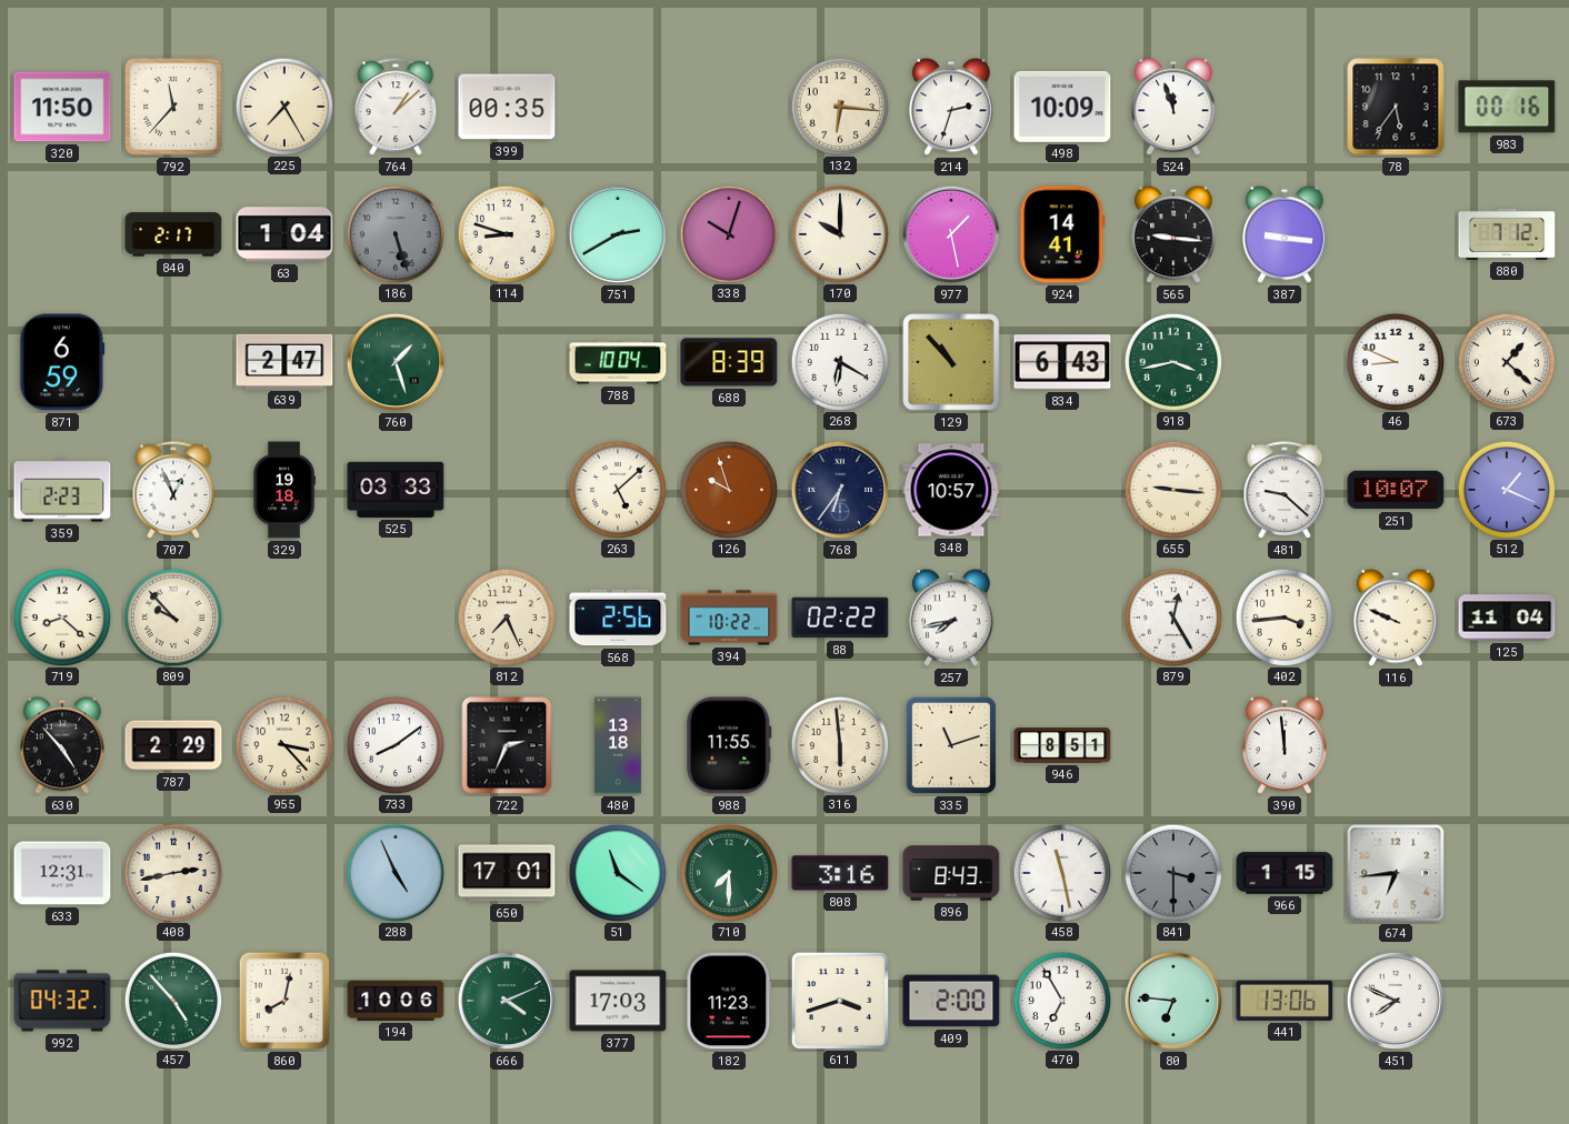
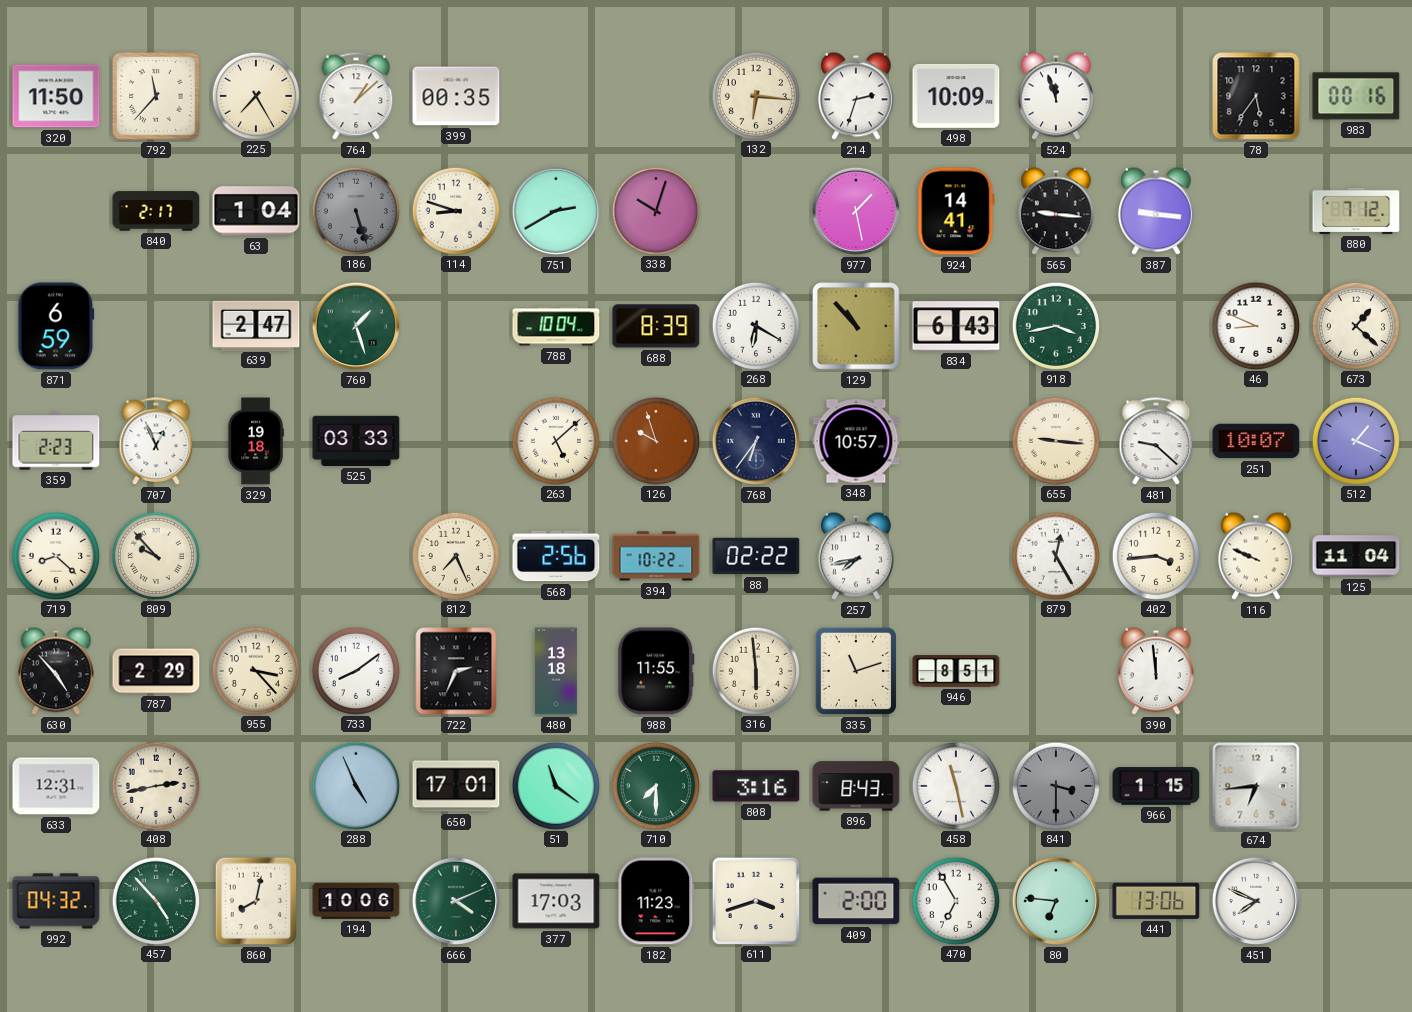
170: 10:00 -> none (839, 233)
